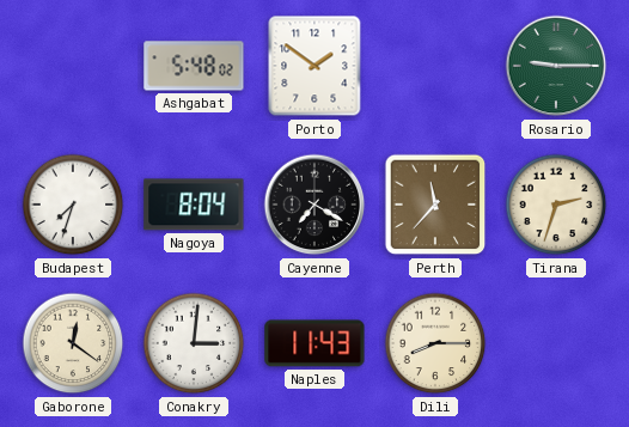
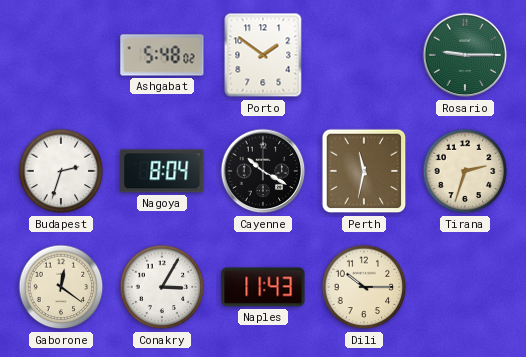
Budapest: 7:33 -> 2:33 (61, 171)
Cayenne: 7:20 -> 10:20 (263, 171)
Perth: 11:37 -> 11:32 (364, 171)
Conakry: 3:01 -> 3:05 (162, 287)
Dili: 8:15 -> 10:15 (364, 287)
